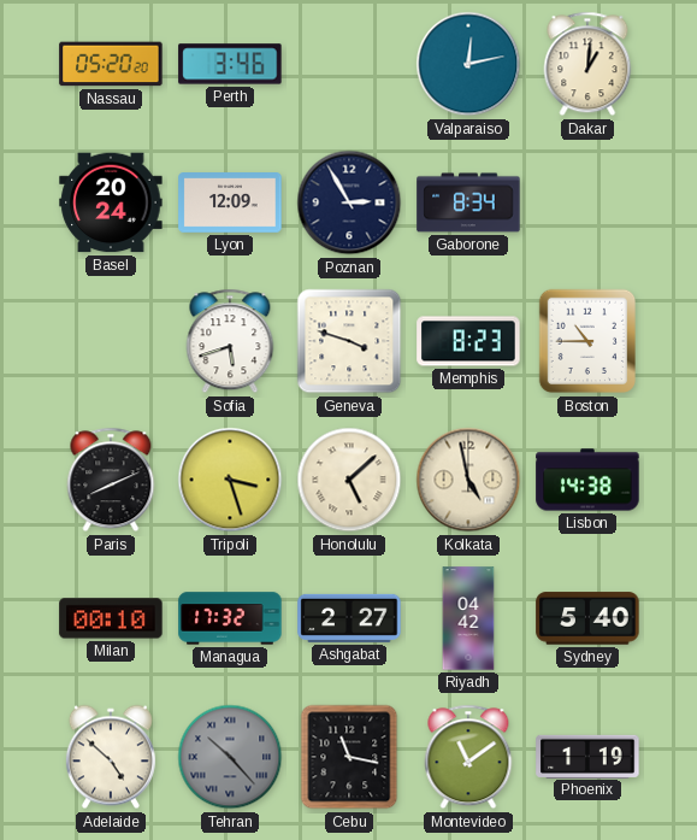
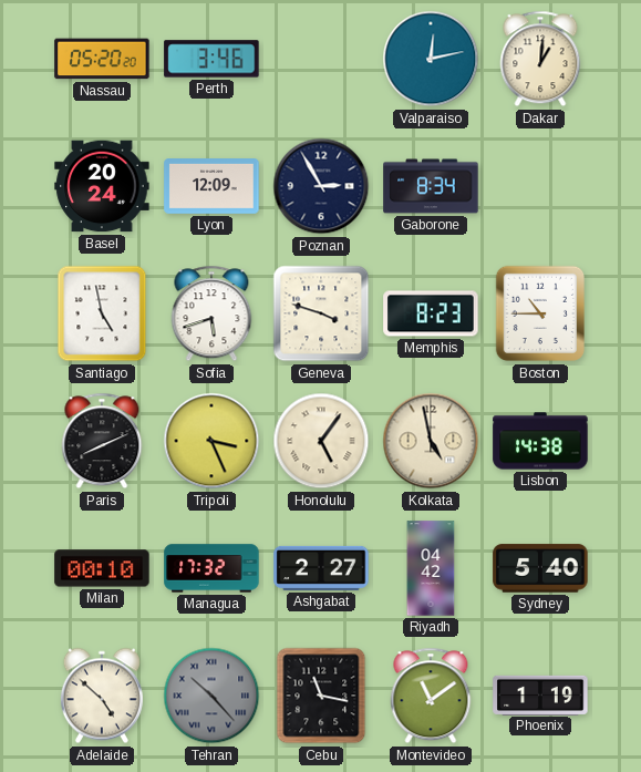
Santiago: none -> 4:58 (102, 313)
Tripoli: 3:27 -> 3:26 (211, 441)
Honolulu: 5:08 -> 5:06 (321, 441)
